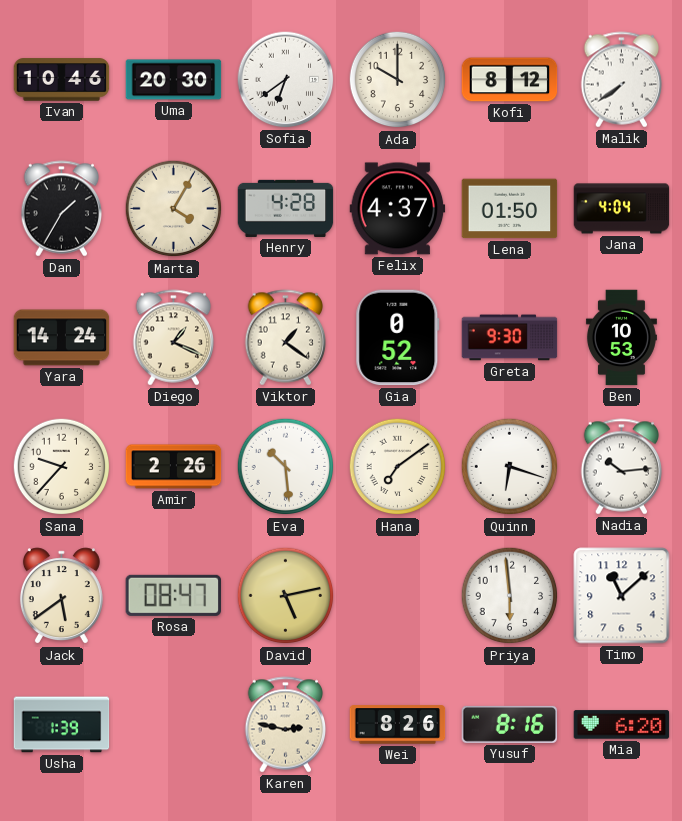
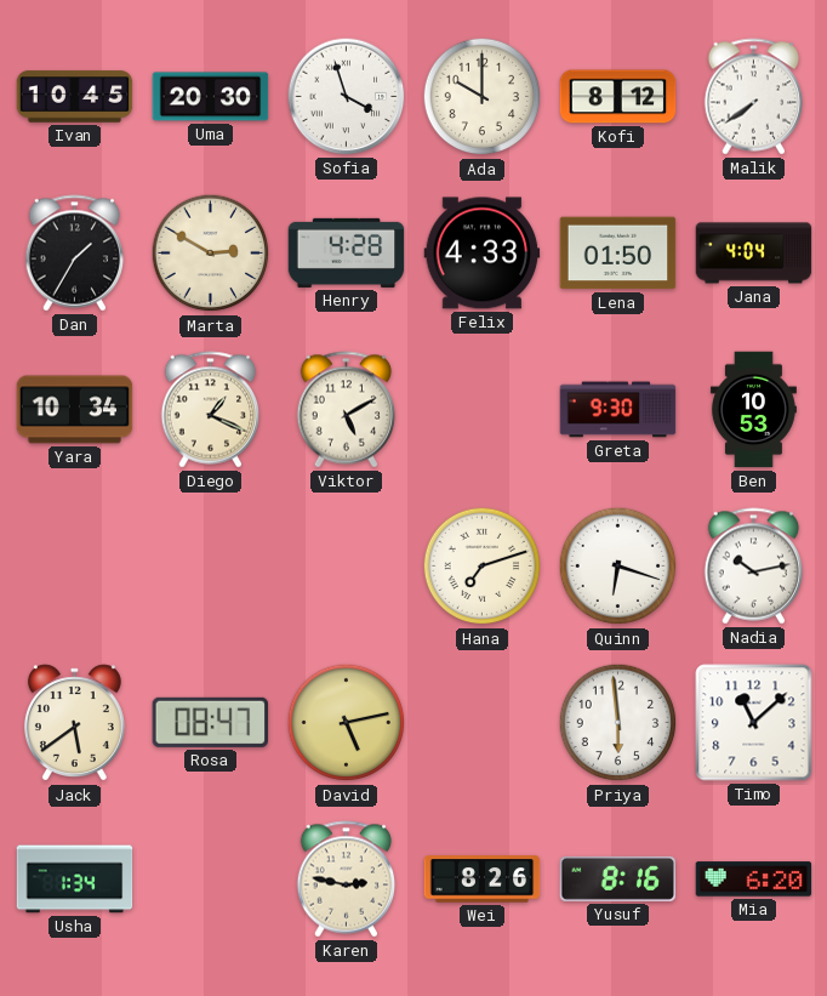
Ivan: 10:46 -> 10:45 (75, 97)
Sofia: 6:39 -> 3:57 (347, 97)
Marta: 4:05 -> 2:50 (211, 254)
Felix: 4:37 -> 4:33 (483, 254)
Yara: 14:24 -> 10:34 (75, 410)
Viktor: 1:21 -> 5:10 (347, 410)
Gia: 0:52 -> none (398, 338)
Sana: 9:37 -> none (62, 467)
Amir: 2:26 -> none (174, 467)
Eva: 10:29 -> none (286, 467)
Hana: 7:09 -> 7:12 (483, 567)
Nadia: 10:14 -> 10:13 (754, 567)
Usha: 1:39 -> 1:34 (75, 880)
